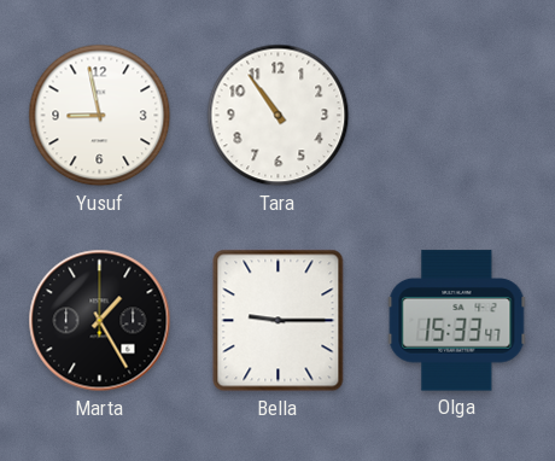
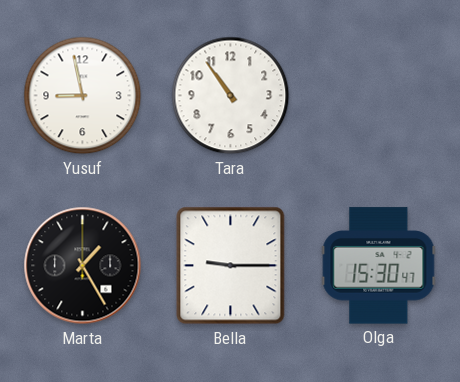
Olga: 15:33 -> 15:30 (379, 266)
